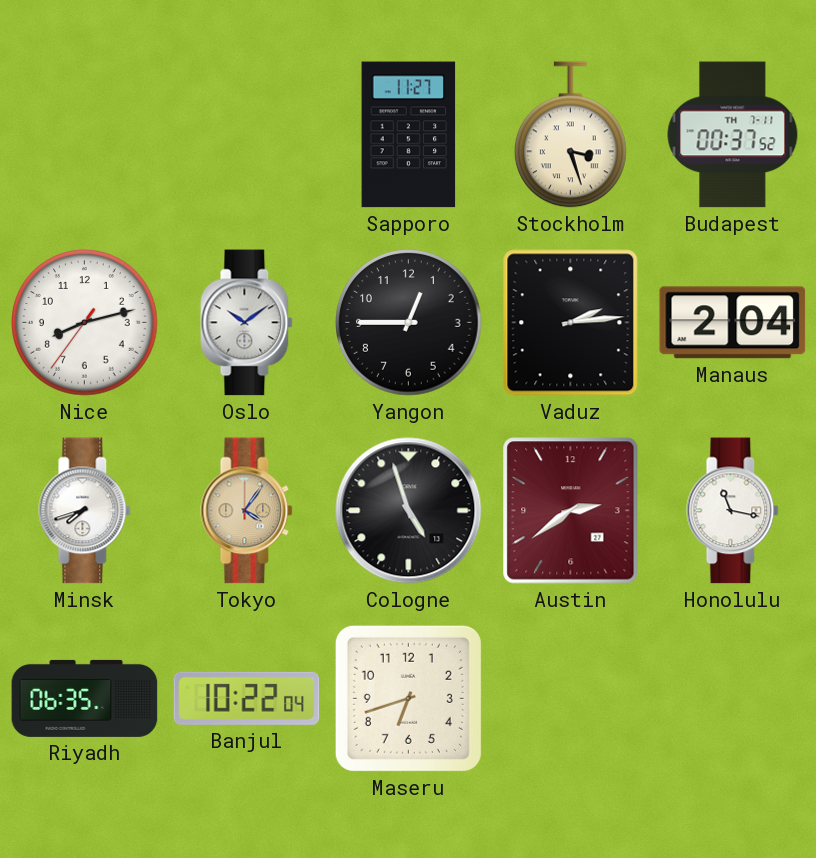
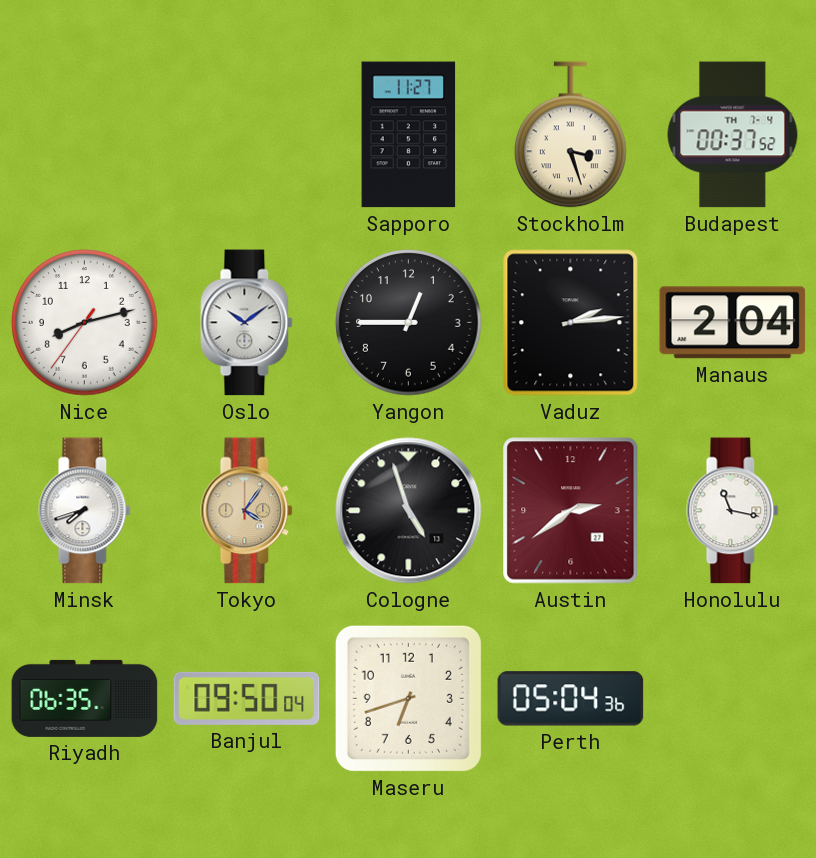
Budapest date: TH 7-11 -> TH 7-4 (733, 135)
Banjul: 10:22 -> 09:50 (247, 698)
Perth: none -> 05:04 (571, 699)
